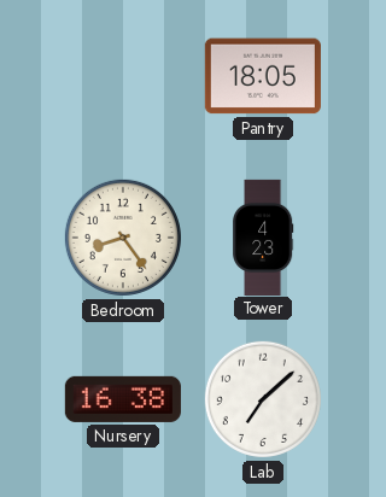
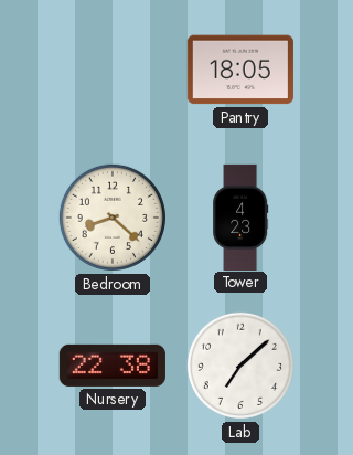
Bedroom: 8:24 -> 8:22 (113, 218)
Nursery: 16:38 -> 22:38 (113, 366)
